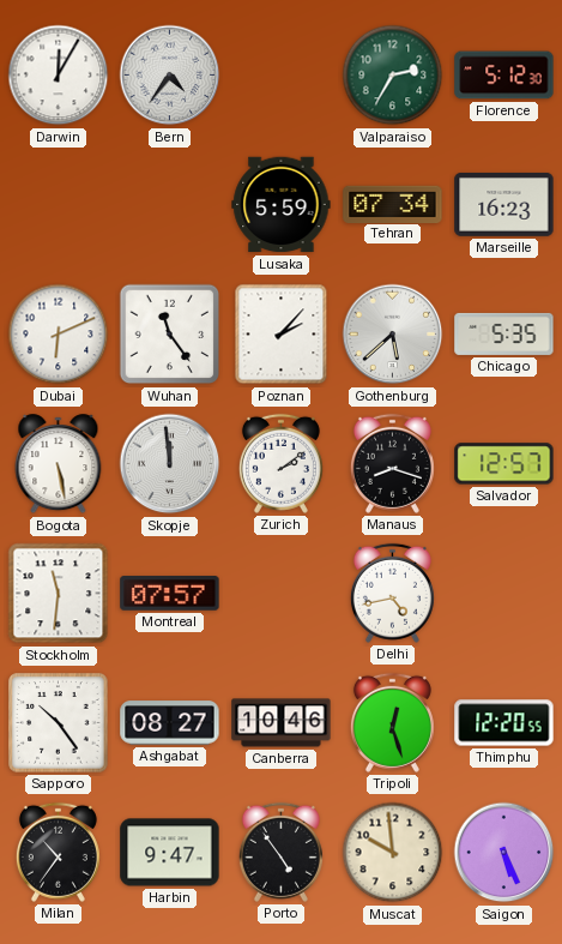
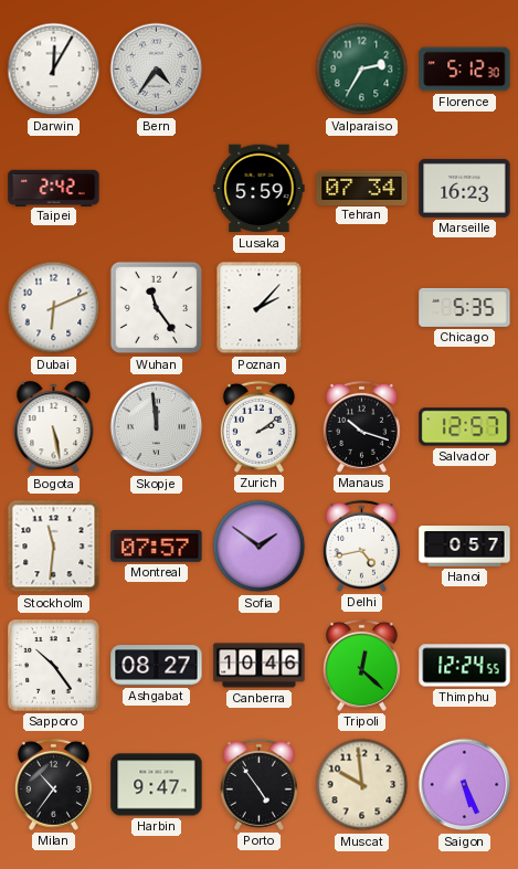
Taipei: none -> 2:42 (54, 188)
Gothenburg: 5:38 -> none (393, 335)
Manaus: 8:18 -> 10:18 (361, 426)
Sofia: none -> 1:51 (260, 547)
Hanoi: none -> 0:57 (465, 547)
Tripoli: 12:27 -> 12:22 (361, 665)
Thimphu: 12:20 -> 12:24 (465, 666)
